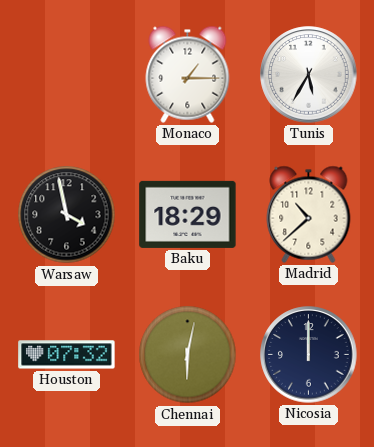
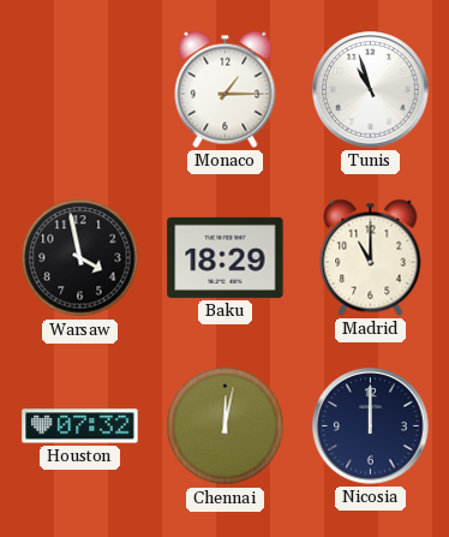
Tunis: 5:35 -> 10:57 (371, 90)
Madrid: 10:38 -> 11:00 (371, 257)
Chennai: 6:02 -> 12:02 (226, 426)
